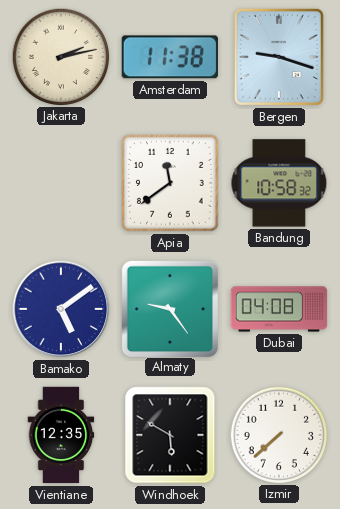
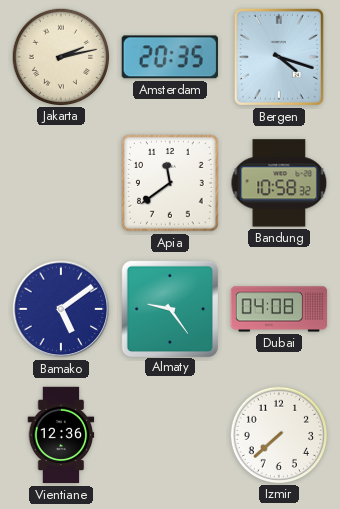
Amsterdam: 11:38 -> 20:35 (170, 57)
Bergen: 9:18 -> 4:18 (279, 57)
Vientiane: 12:35 -> 12:36 (61, 435)
Windhoek: 5:50 -> none (170, 435)
